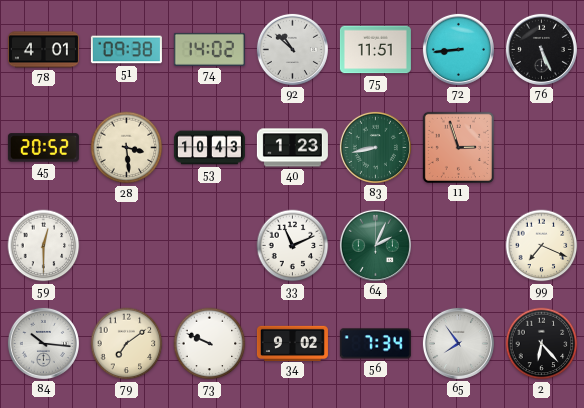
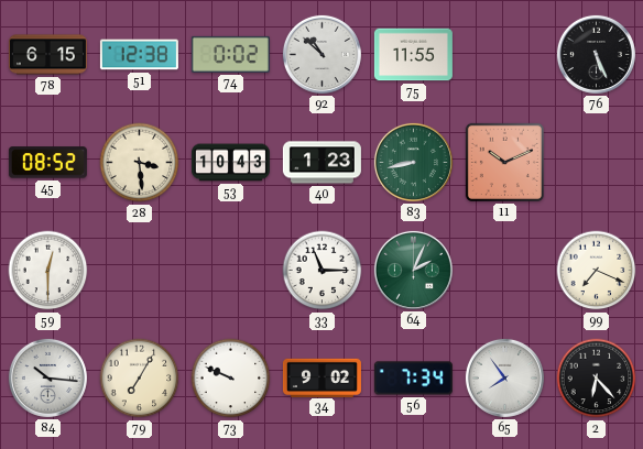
78: 4:01 -> 6:15 (47, 55)
51: 09:38 -> 12:38 (139, 55)
74: 14:02 -> 0:02 (230, 54)
75: 11:51 -> 11:55 (413, 55)
72: 8:44 -> none (458, 49)
45: 20:52 -> 08:52 (47, 163)
11: 2:57 -> 10:11 (504, 162)
33: 11:11 -> 11:15 (323, 271)
79: 7:09 -> 7:05 (140, 379)
